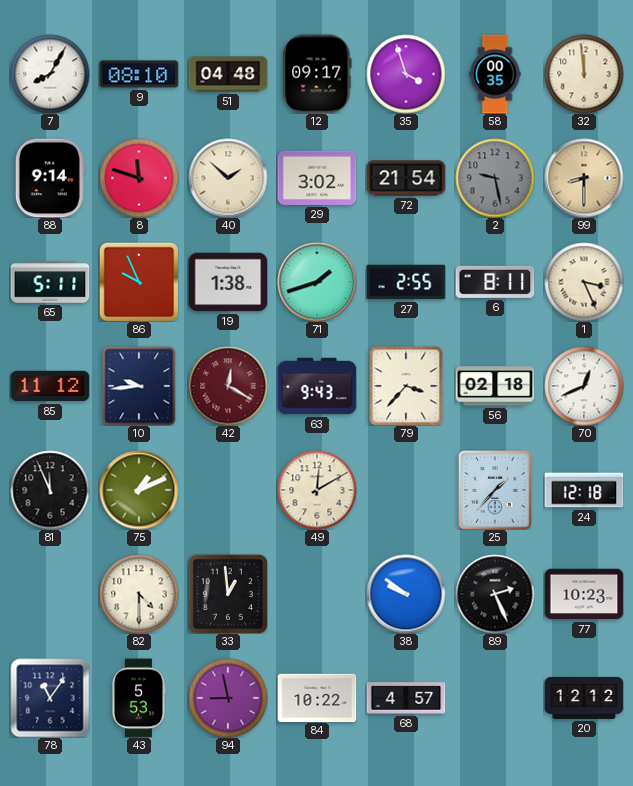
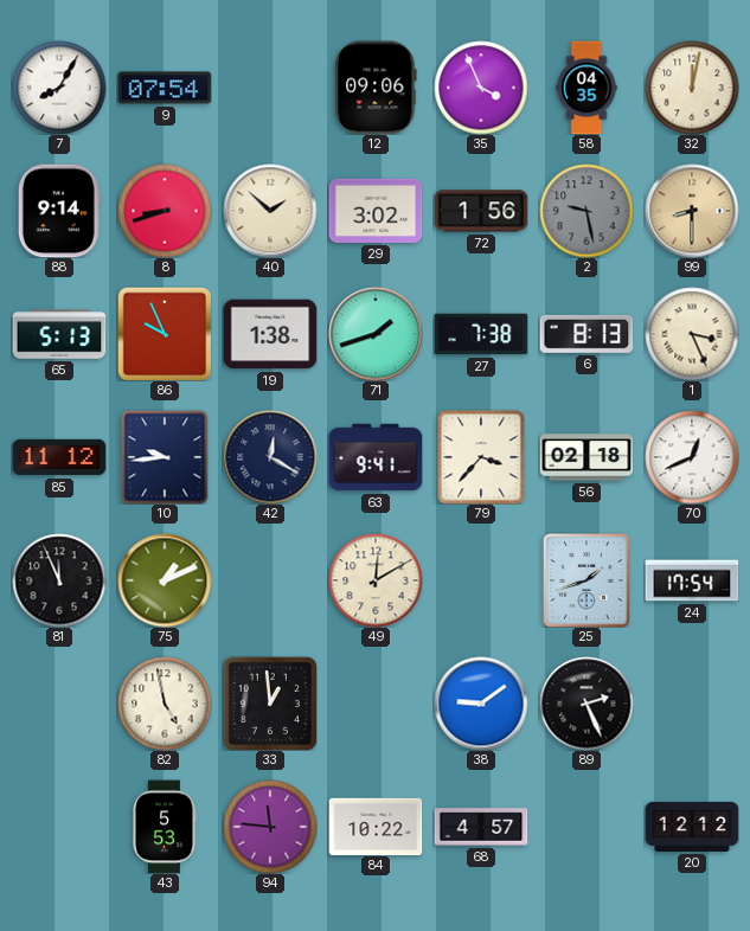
9: 08:10 -> 07:54 (165, 88)
51: 04:48 -> none (228, 74)
12: 09:17 -> 09:06 (376, 88)
35: 3:57 -> 3:56 (481, 88)
58: 00:35 -> 04:35 (586, 88)
32: 11:59 -> 12:02 (692, 88)
8: 11:48 -> 8:42 (165, 211)
72: 21:54 -> 1:56 (481, 211)
65: 5:11 -> 5:13 (59, 334)
27: 2:55 -> 7:38 (481, 334)
6: 8:11 -> 8:13 (586, 334)
42 dial: burgundy -> navy (270, 457)
63: 9:43 -> 9:41 (376, 457)
25: 1:37 -> 1:42 (586, 580)
24: 12:18 -> 17:54 (692, 580)
82: 4:30 -> 4:58 (165, 704)
38: 9:51 -> 9:09 (481, 704)
77: 10:23 -> none (584, 594)
78: 11:06 -> none (50, 698)
94: 8:58 -> 11:46 (270, 827)
